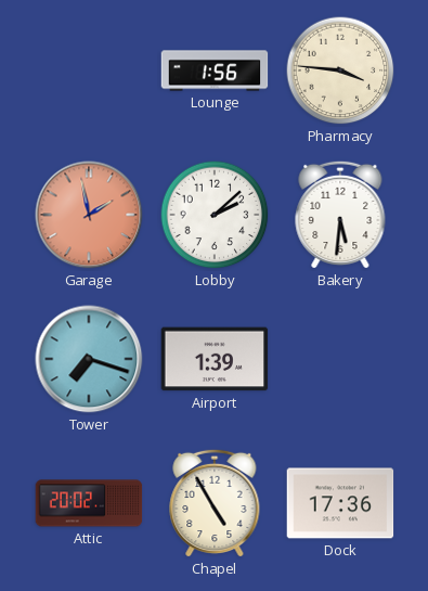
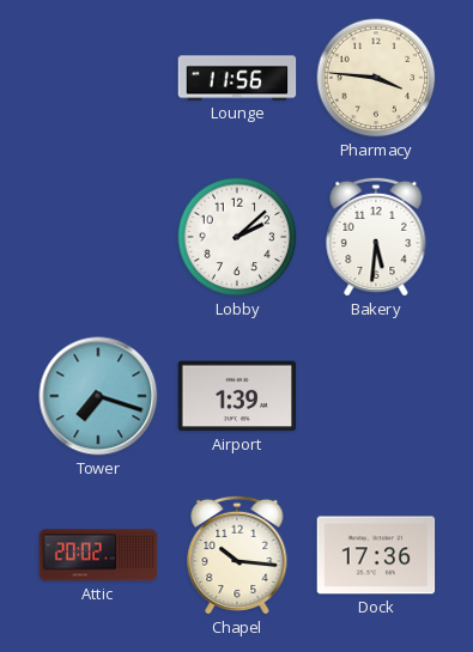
Lounge: 1:56 -> 11:56 (237, 78)
Garage: 1:58 -> none (89, 215)
Chapel: 4:55 -> 10:16 (237, 555)
